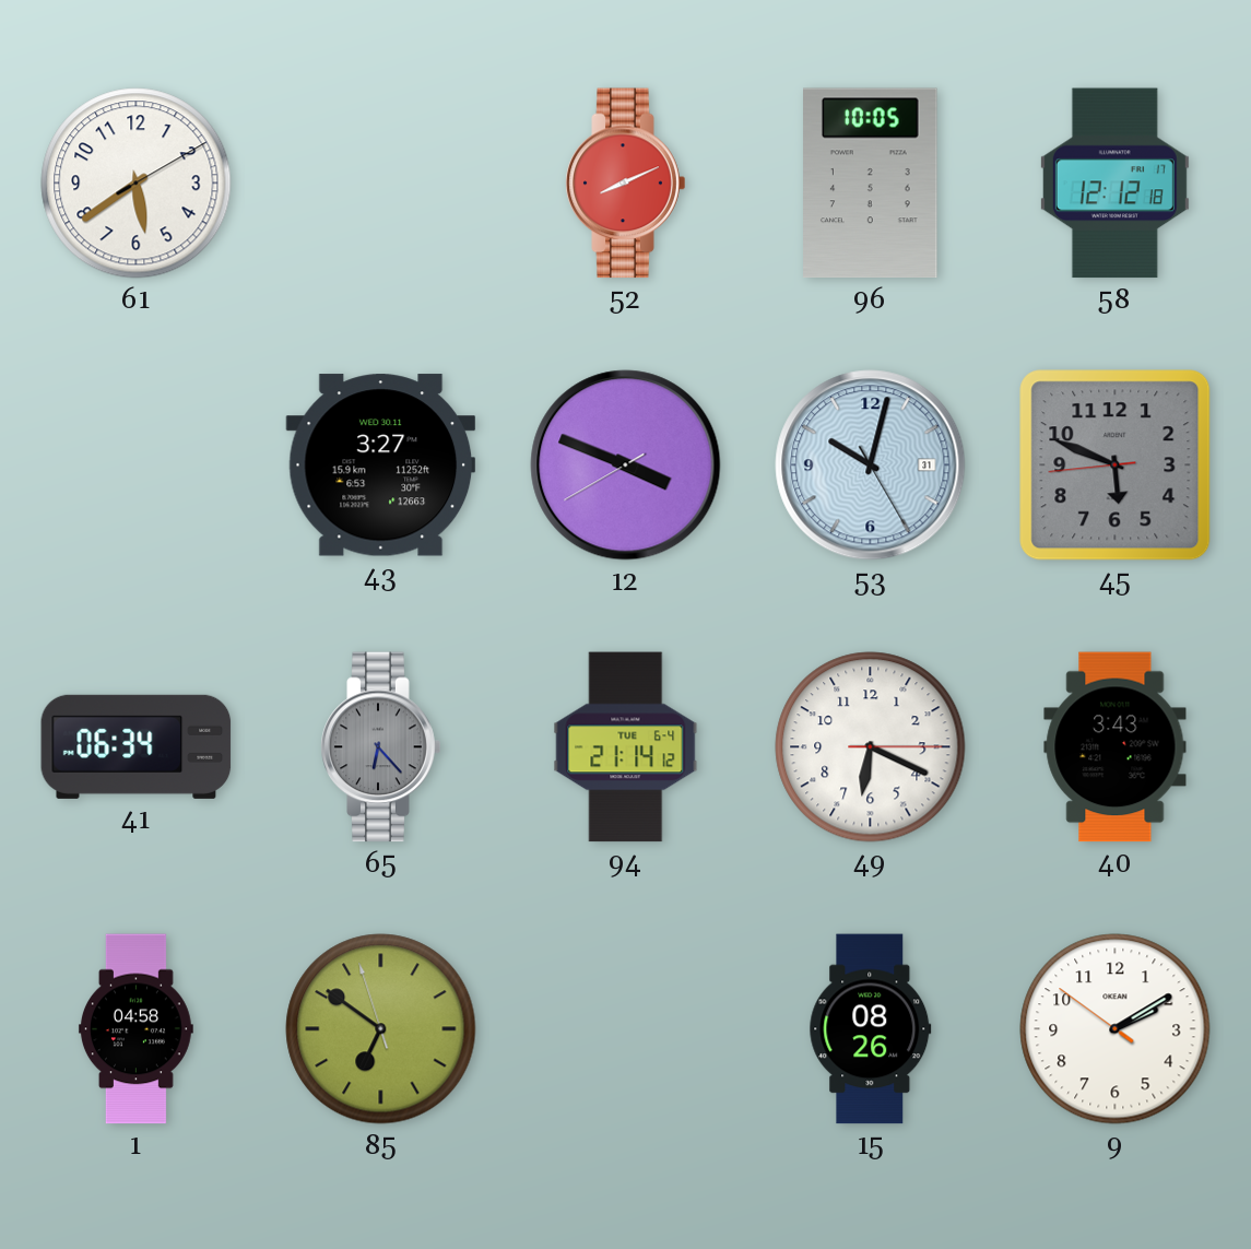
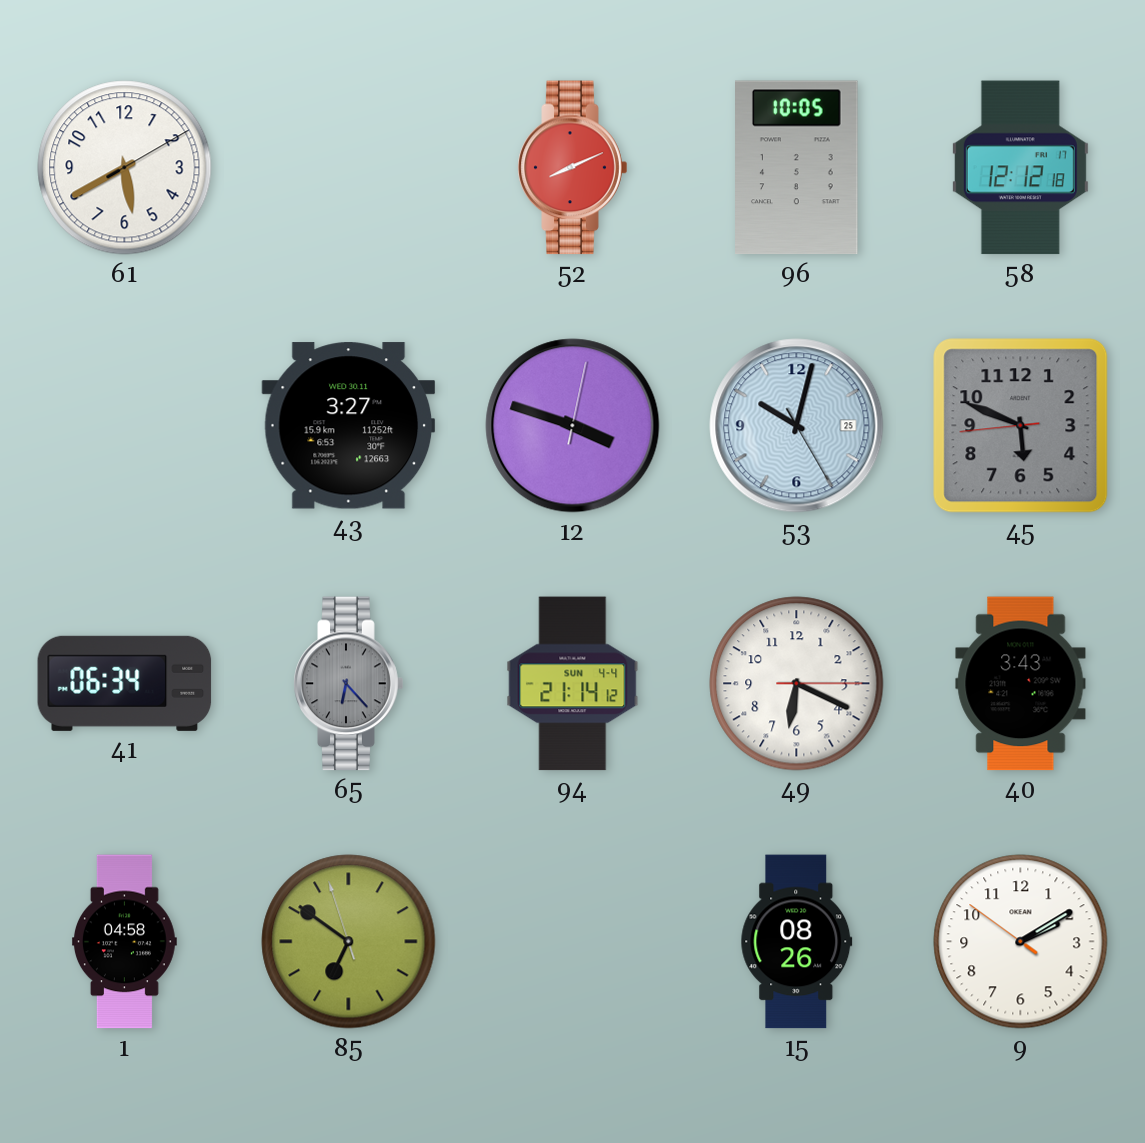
61: 5:39 -> 5:40 (125, 168)
12: 3:48:40 -> 3:48:02 (573, 426)
53 date: 31 -> 25 (797, 426)
94 date: TUE 6-4 -> SUN 4-4 (573, 684)
